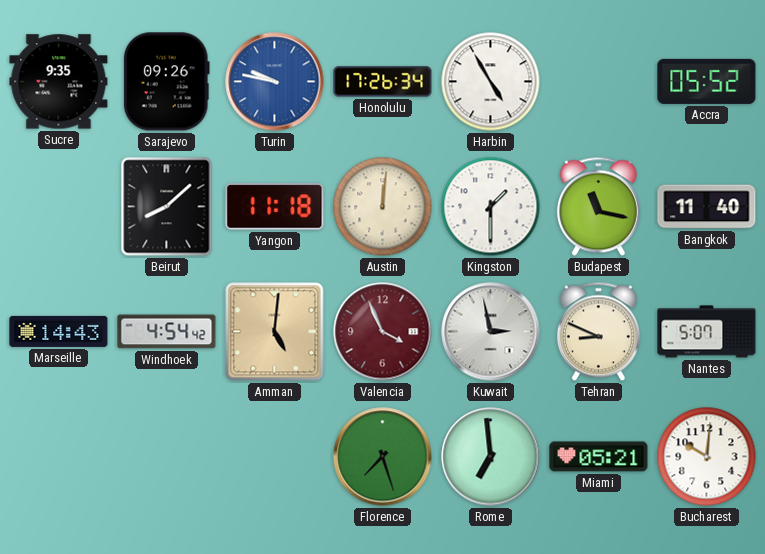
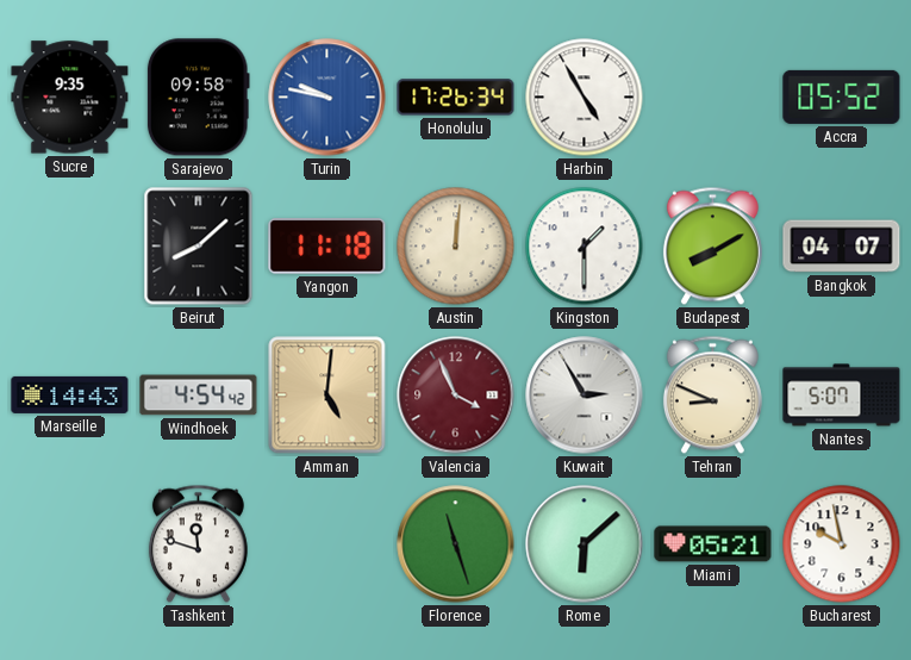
Sarajevo: 09:26 -> 09:58 (198, 98)
Budapest: 11:17 -> 8:10 (712, 247)
Bangkok: 11:40 -> 04:07 (842, 247)
Kuwait: 2:58 -> 2:55 (585, 396)
Tashkent: none -> 11:48 (198, 544)
Florence: 7:27 -> 11:27 (456, 544)
Rome: 6:59 -> 6:08 (585, 544)
Bucharest: 10:01 -> 9:58 (842, 544)
